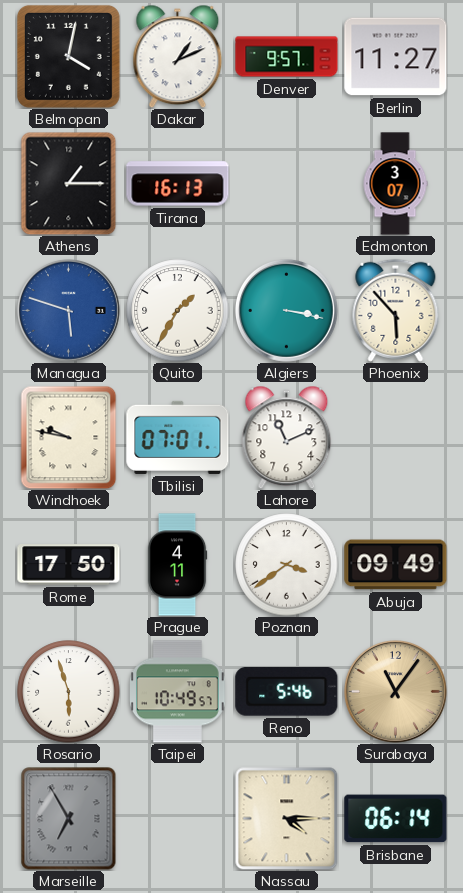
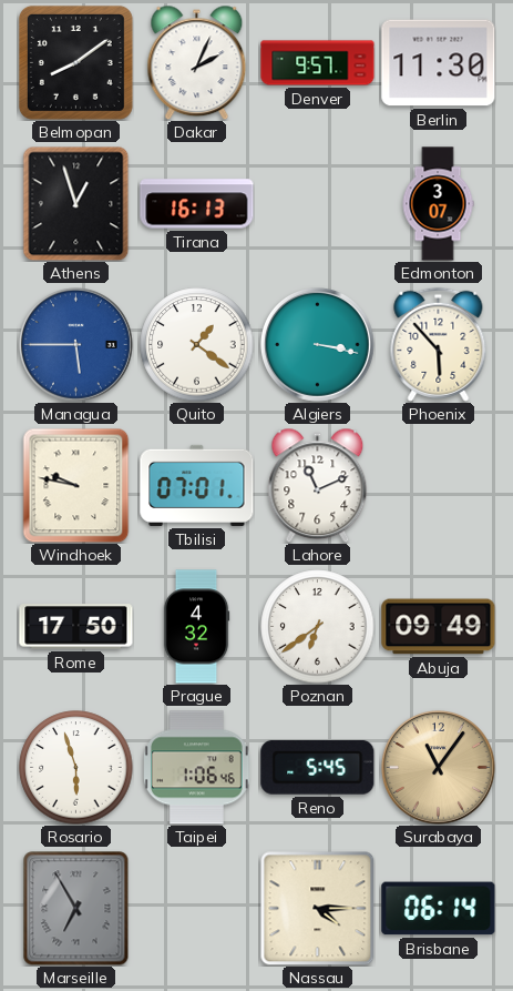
Belmopan: 4:02 -> 8:09 (75, 62)
Dakar: 1:11 -> 2:04 (197, 62)
Berlin: 11:27 -> 11:30 (439, 63)
Athens: 1:15 -> 12:57 (76, 203)
Managua: 5:48 -> 5:45 (75, 344)
Quito: 1:35 -> 1:21 (197, 345)
Prague: 4:11 -> 4:32 (196, 627)
Poznan: 3:39 -> 6:39 (318, 627)
Taipei: 10:49 -> 1:06 (197, 768)
Reno: 5:46 -> 5:45 (318, 767)
